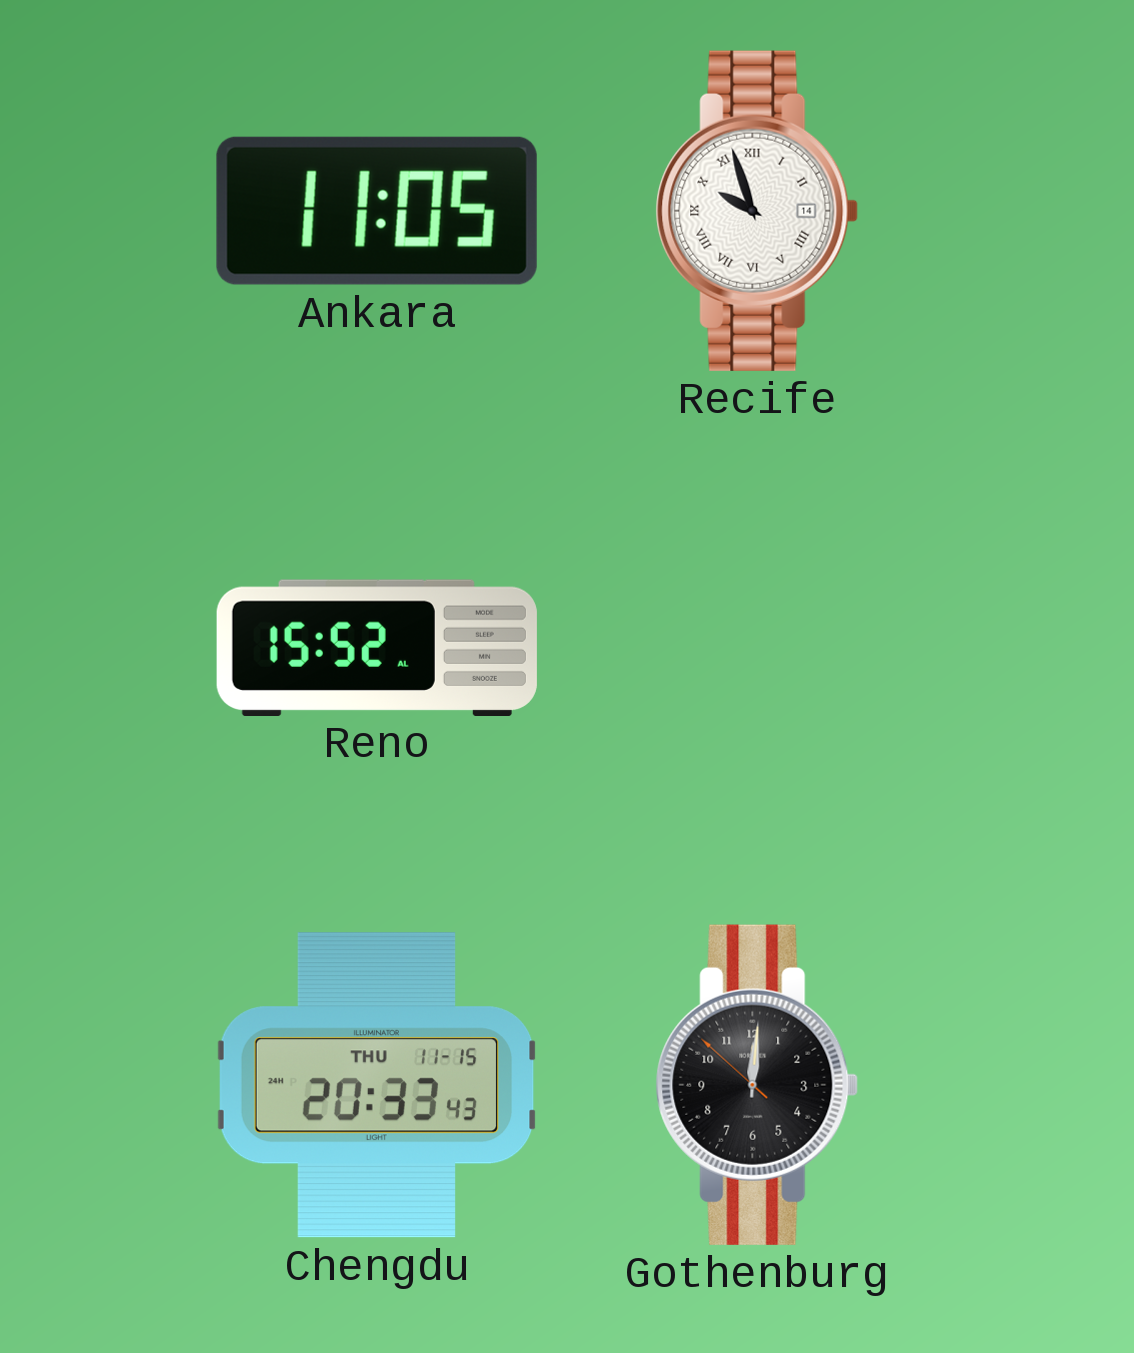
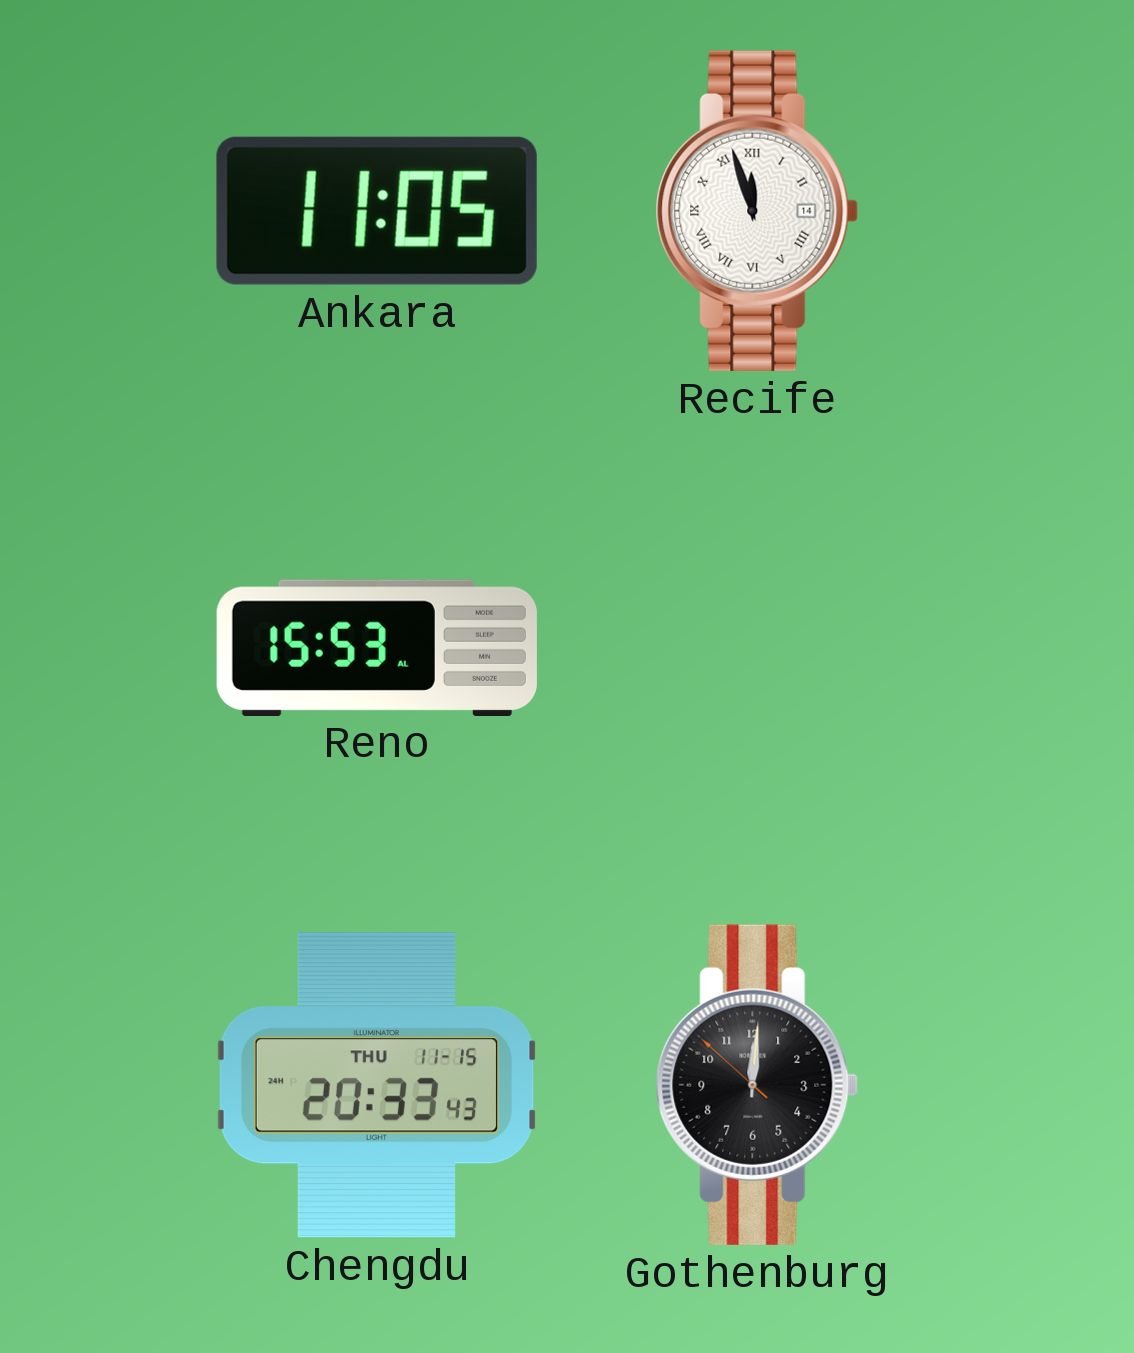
Recife: 9:57 -> 11:57 (757, 211)
Reno: 15:52 -> 15:53 (377, 647)
